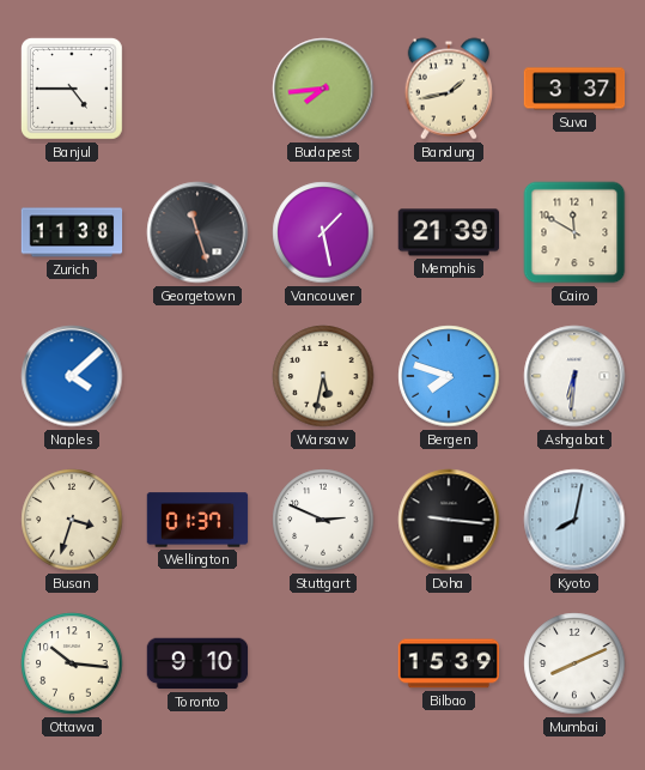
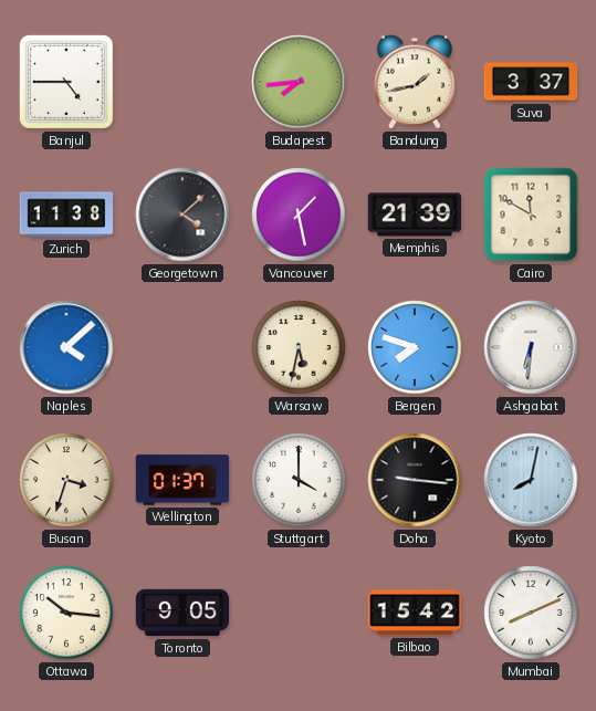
Georgetown: 11:27 -> 4:08 (182, 215)
Stuttgart: 2:49 -> 4:00 (299, 480)
Toronto: 9:10 -> 9:05 (182, 613)
Bilbao: 15:39 -> 15:42 (415, 613)
